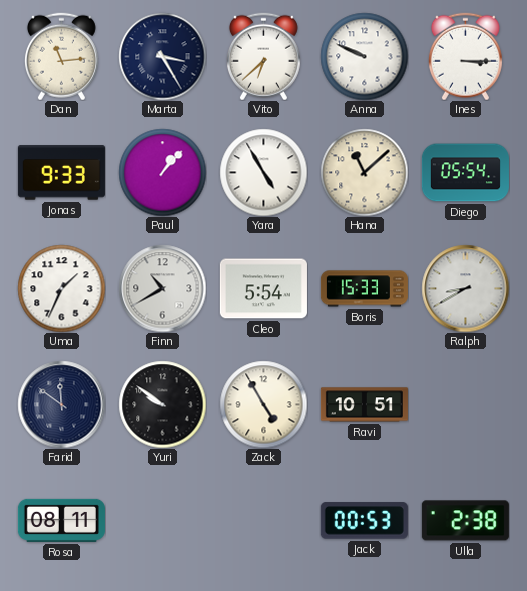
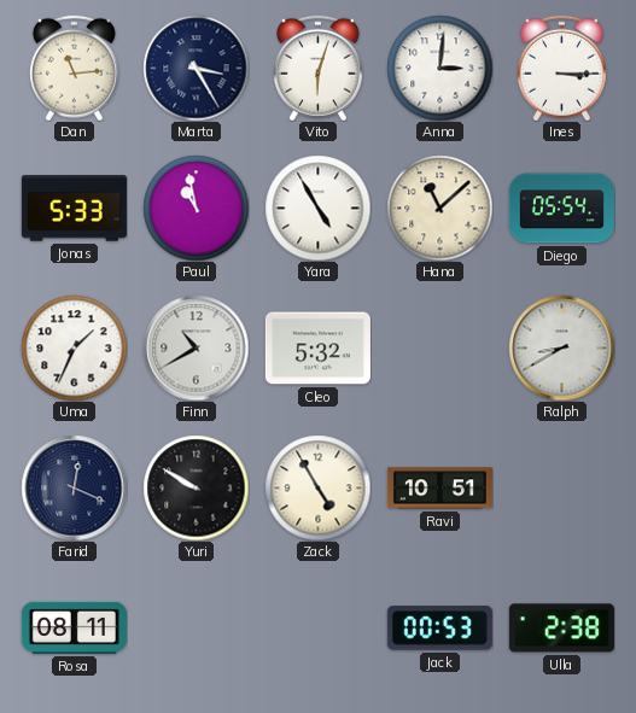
Vito: 6:38 -> 6:03 (317, 68)
Anna: 9:49 -> 3:01 (439, 68)
Jonas: 9:33 -> 5:33 (74, 209)
Paul: 1:07 -> 10:58 (196, 208)
Cleo: 5:54 -> 5:32 (317, 349)
Boris: 15:33 -> none (364, 289)
Farid: 11:51 -> 12:19 (74, 487)
Yuri: 9:51 -> 9:50 (196, 487)
